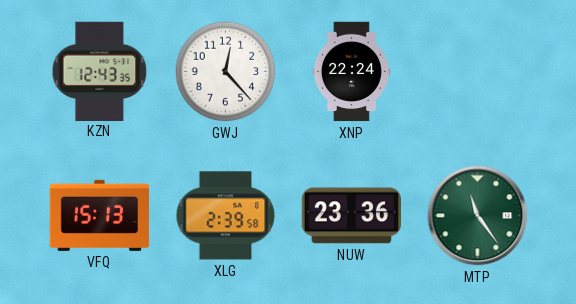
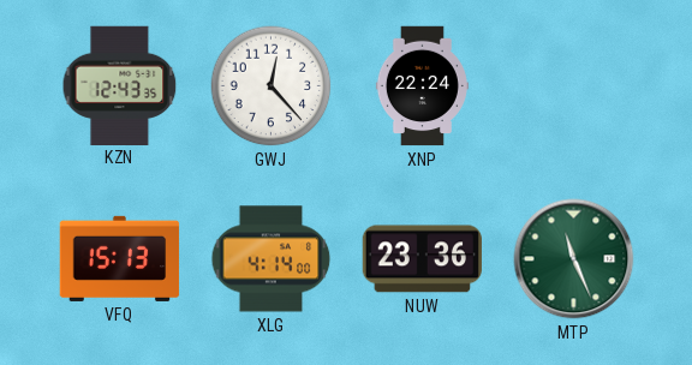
XLG: 2:39 -> 4:14 (272, 259)
MTP: 11:24 -> 11:26 (574, 259)
